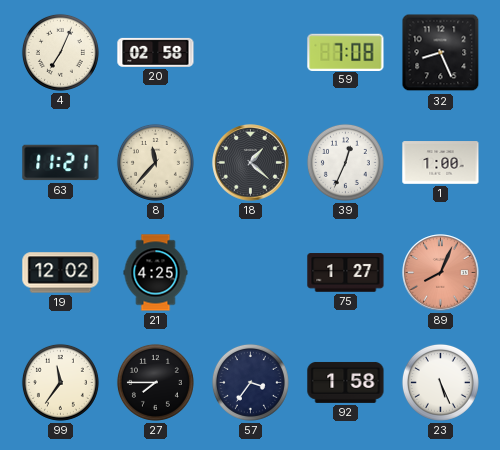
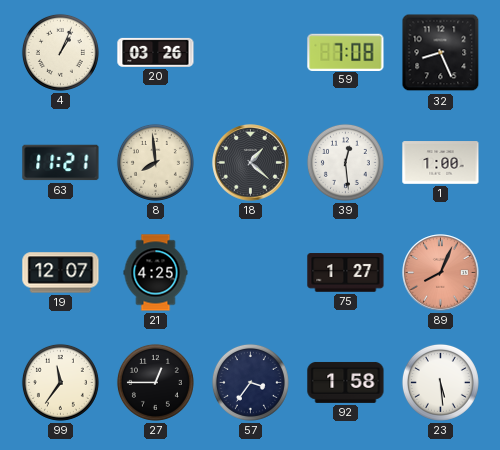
4: 7:04 -> 1:04 (60, 52)
20: 02:58 -> 03:26 (156, 52)
8: 11:37 -> 7:59 (155, 162)
39: 12:34 -> 12:29 (345, 162)
19: 12:02 -> 12:07 (61, 273)
27: 7:45 -> 12:45 (155, 382)
23: 5:26 -> 5:29 (440, 382)
